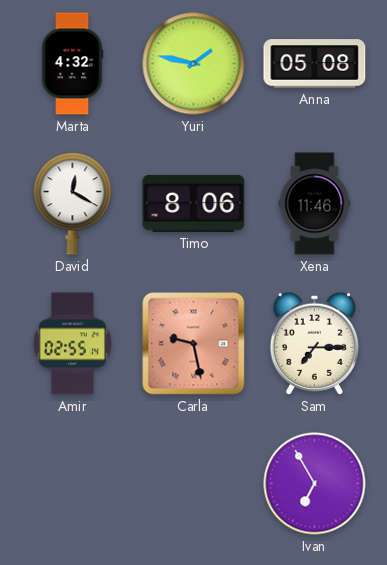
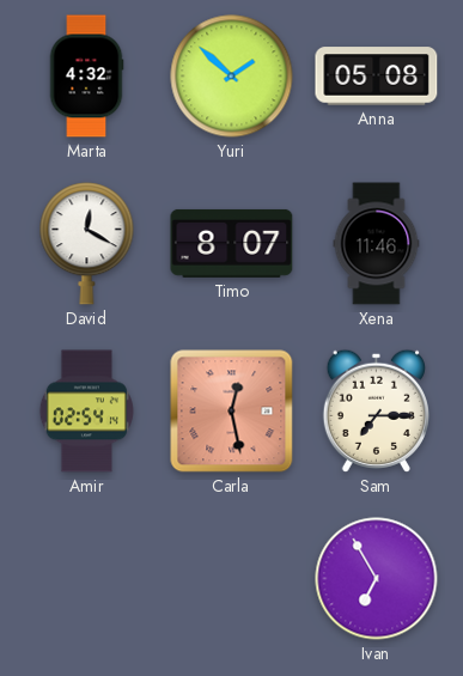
Yuri: 1:47 -> 1:52 (232, 77)
Timo: 8:06 -> 8:07 (232, 243)
Amir: 02:55 -> 02:54 (86, 412)
Carla: 9:28 -> 12:28 (232, 412)
